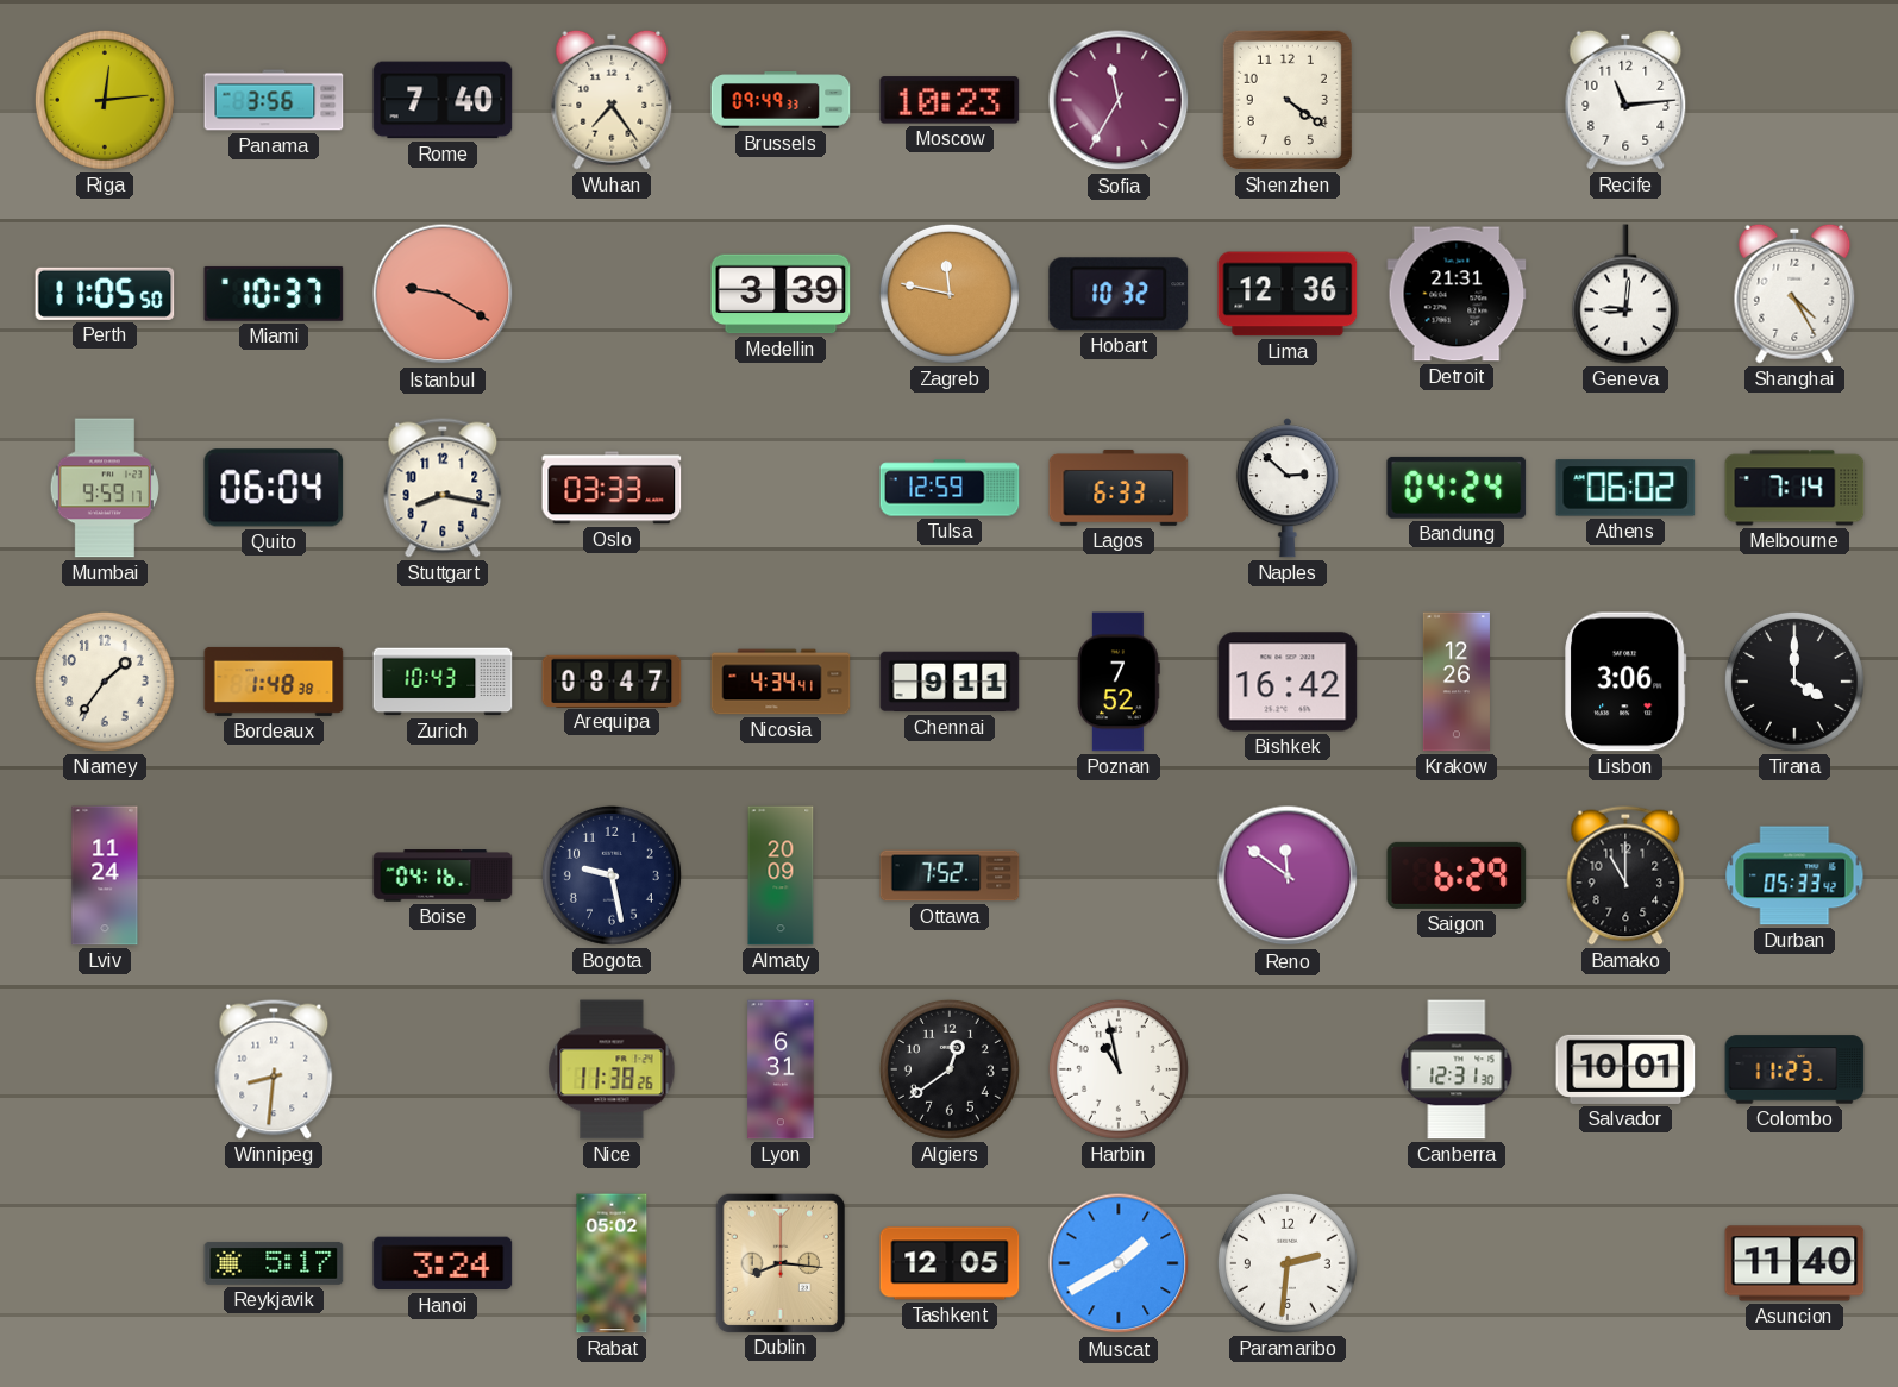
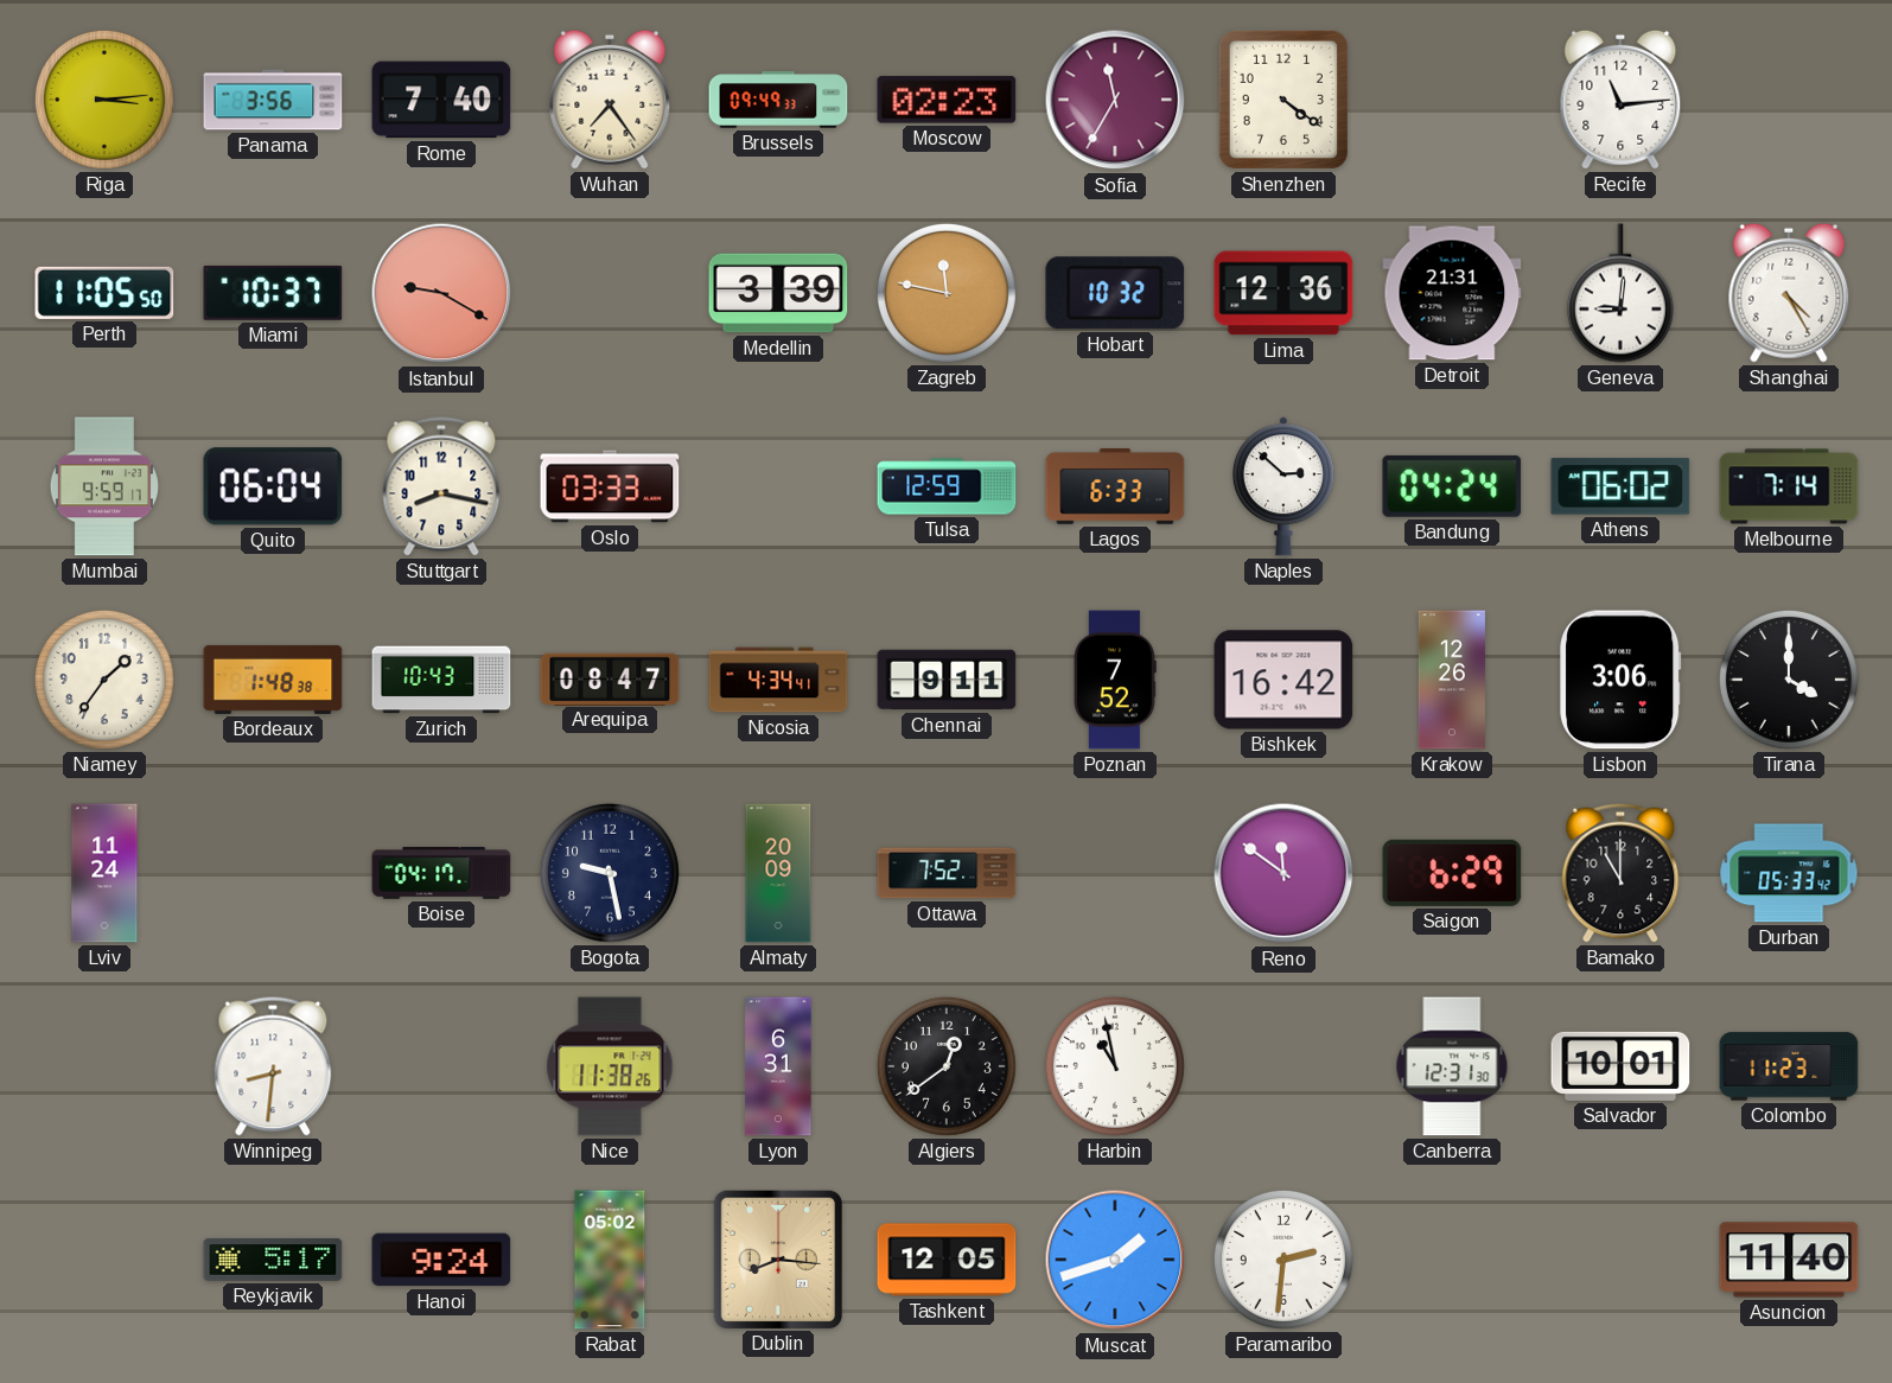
Riga: 12:14 -> 3:14 (104, 100)
Moscow: 10:23 -> 02:23 (947, 100)
Boise: 04:16 -> 04:17 (441, 873)
Hanoi: 3:24 -> 9:24 (441, 1260)
Muscat: 1:40 -> 1:42 (1115, 1260)
